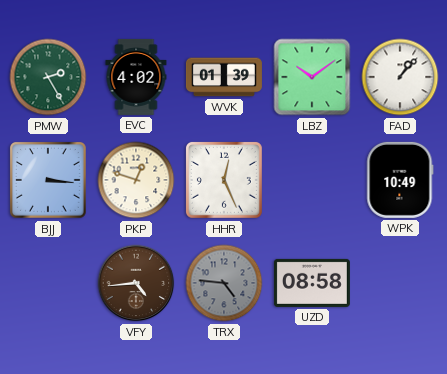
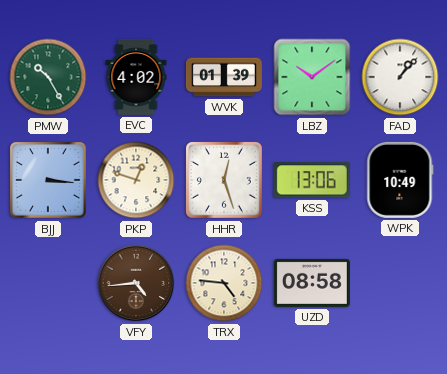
PMW: 2:25 -> 10:25 (48, 77)
HHR: 12:26 -> 12:27 (224, 180)
KSS: none -> 13:06 (312, 180)
TRX dial: grey -> cream (224, 283)
